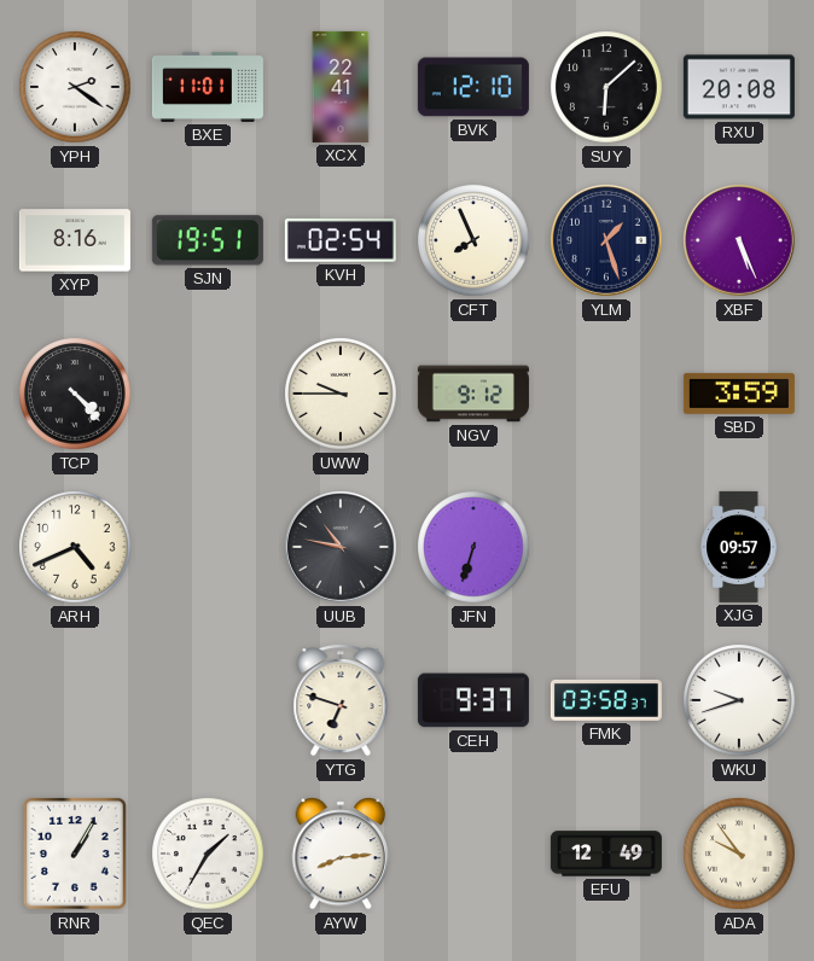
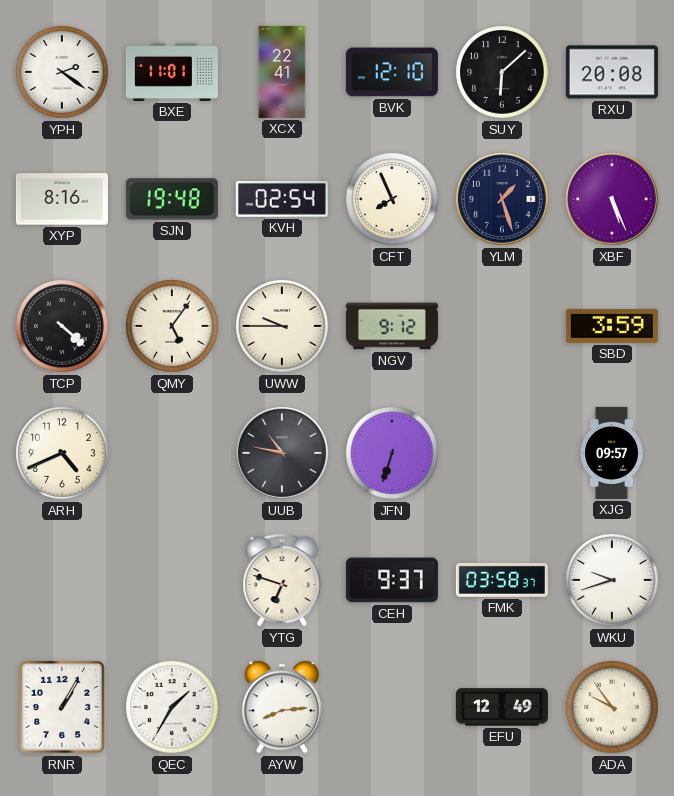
SJN: 19:51 -> 19:48 (172, 199)
TCP: 4:23 -> 4:22 (62, 326)
QMY: none -> 5:06 (172, 326)
